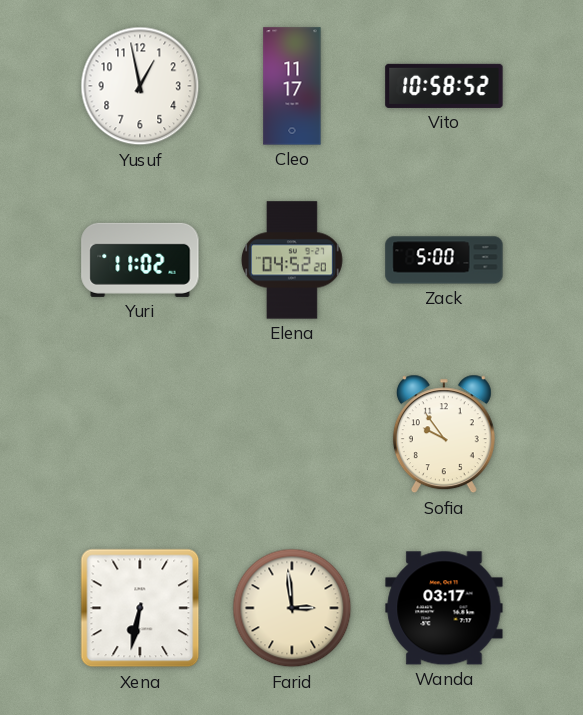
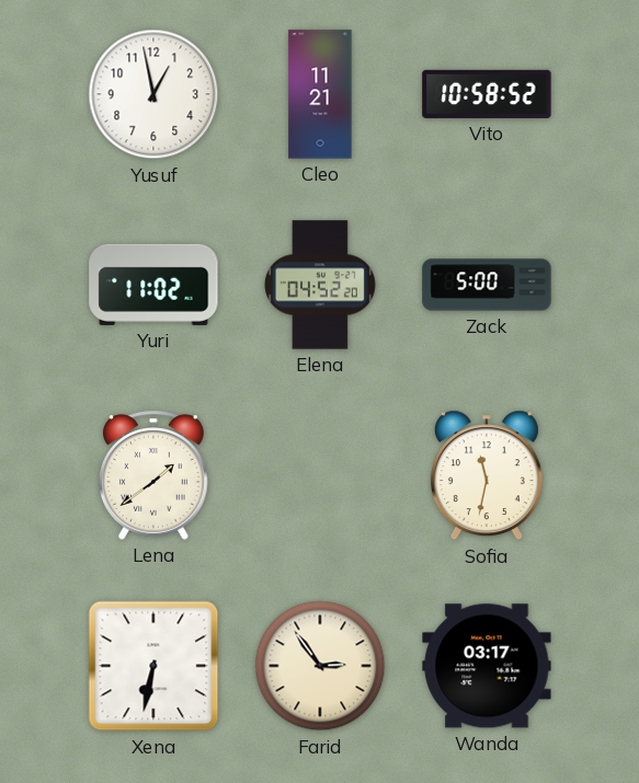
Cleo: 11:17 -> 11:21 (320, 94)
Lena: none -> 1:39 (155, 475)
Sofia: 9:54 -> 11:32 (487, 475)
Farid: 2:59 -> 2:54 (320, 666)
